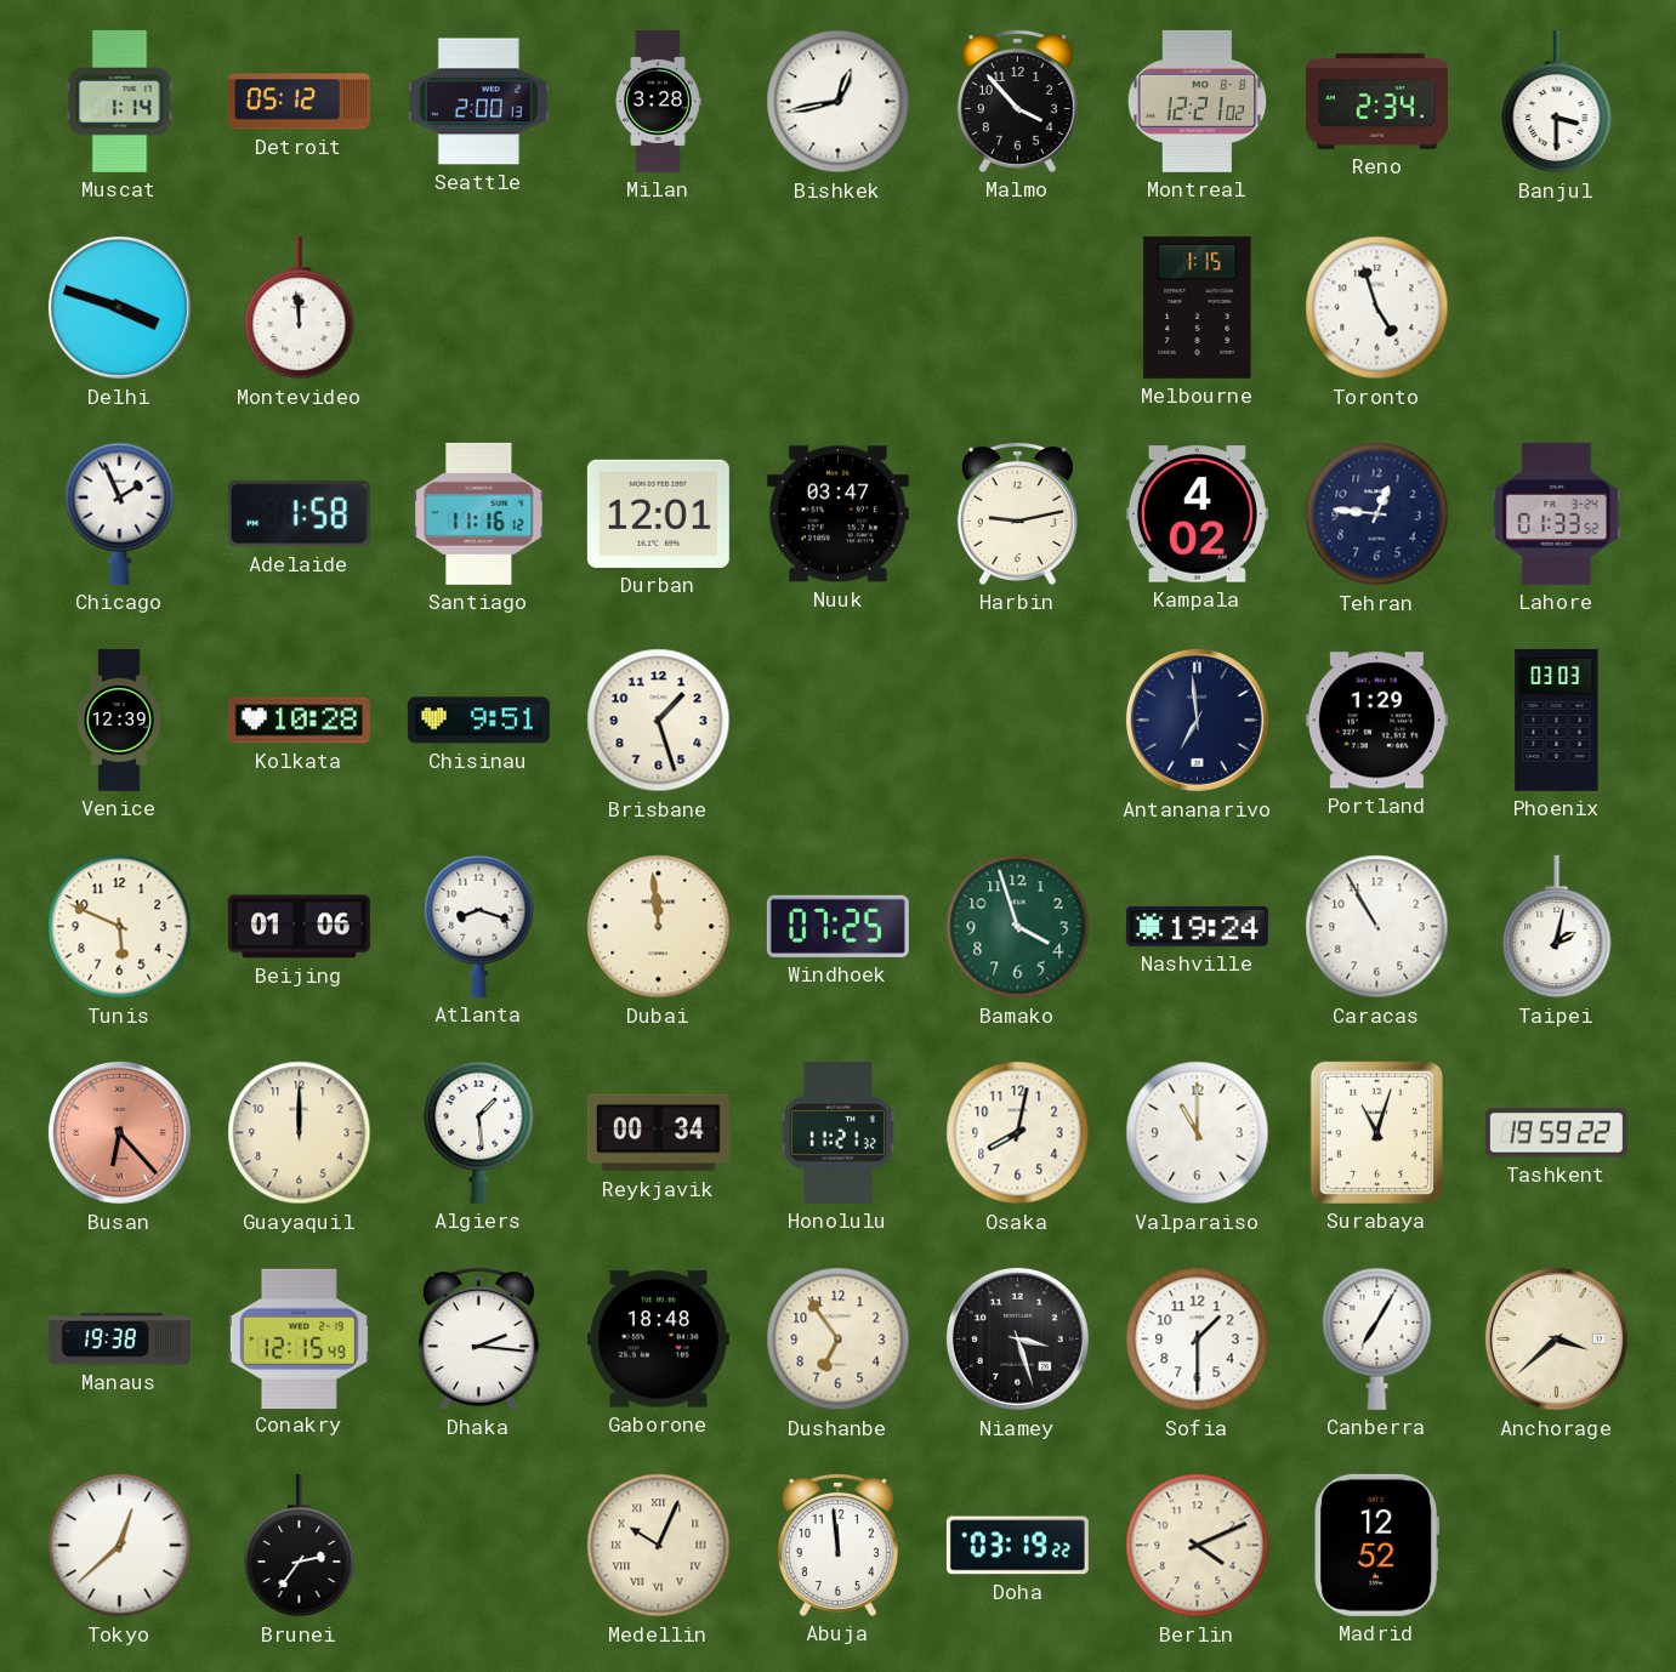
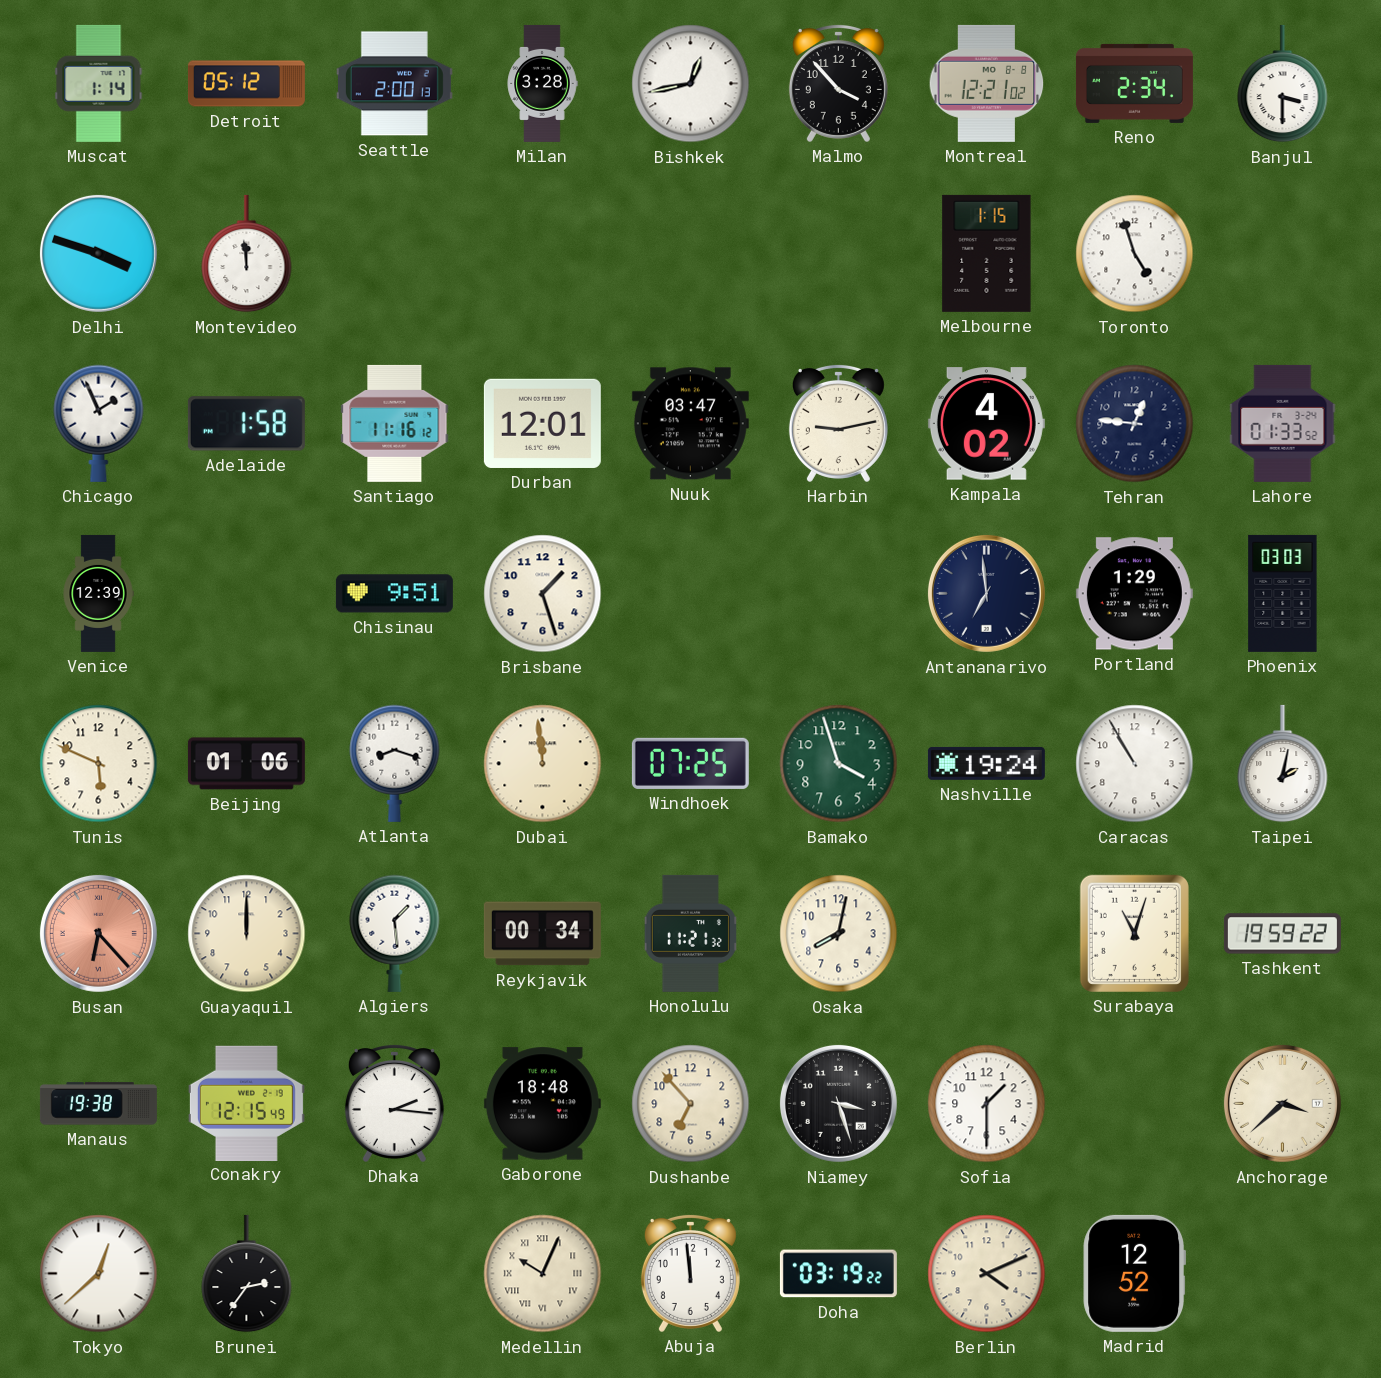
Kolkata: 10:28 -> none (299, 721)
Valparaiso: 11:00 -> none (1198, 1133)
Dushanbe: 6:54 -> 6:53 (691, 1104)
Canberra: 7:05 -> none (1377, 1338)
